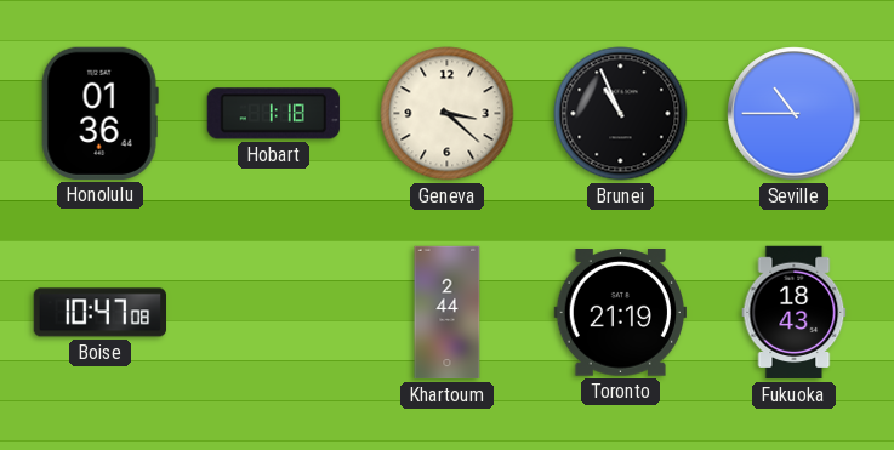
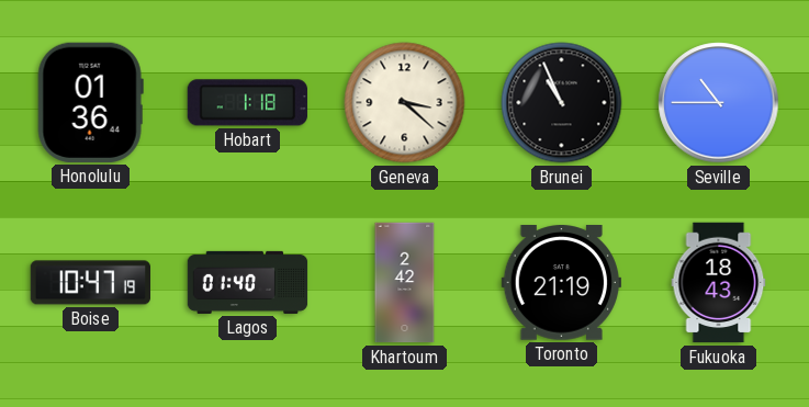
Boise: 10:47:08 -> 10:47:19 (90, 283)
Lagos: none -> 01:40 (248, 282)
Khartoum: 2:44 -> 2:42 (405, 283)
